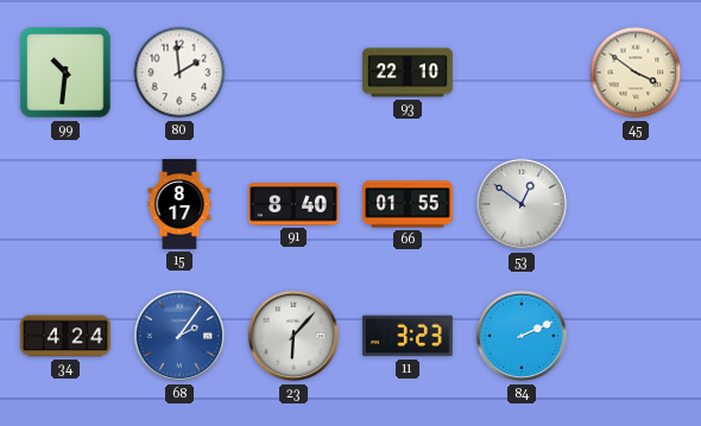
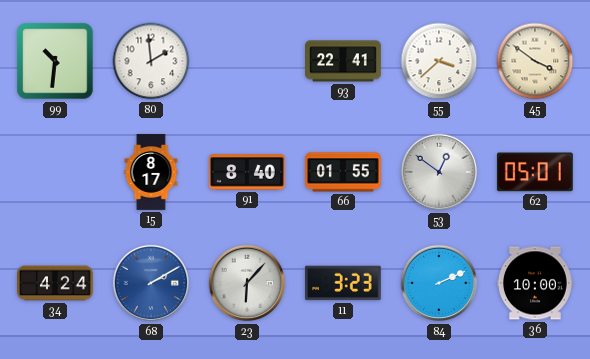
93: 22:10 -> 22:41 (344, 61)
55: none -> 3:38 (439, 61)
62: none -> 05:01 (535, 172)
68: 2:06 -> 2:10 (151, 283)
36: none -> 10:00 (536, 283)
